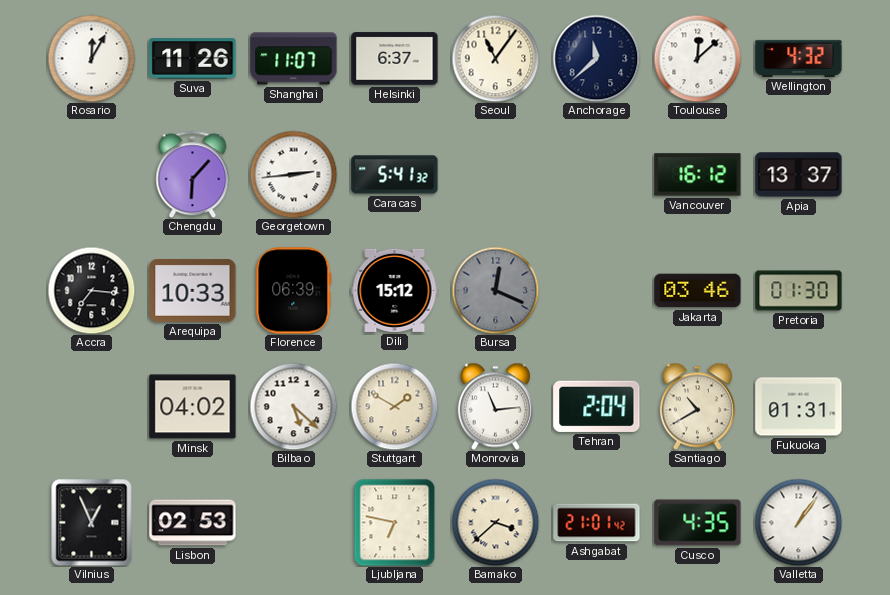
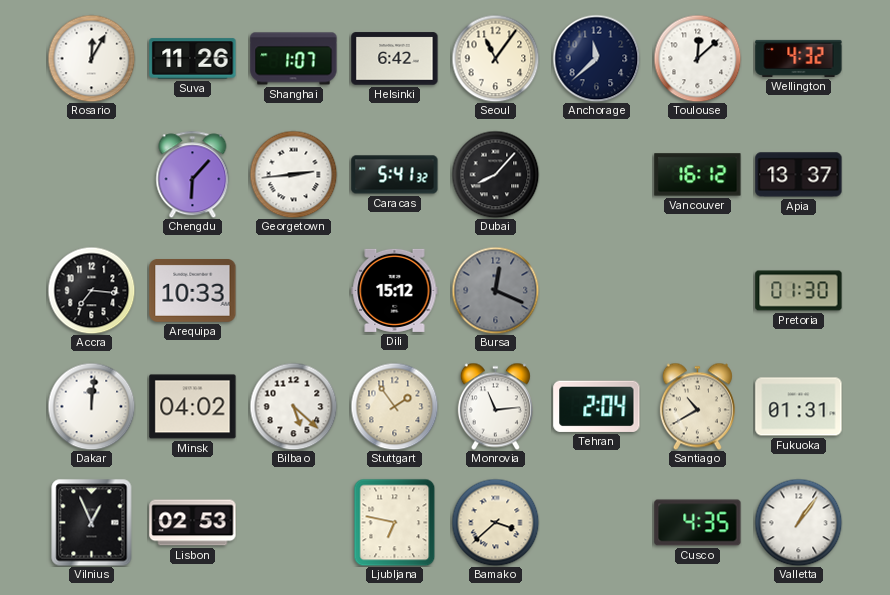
Shanghai: 11:07 -> 1:07 (294, 59)
Helsinki: 6:37 -> 6:42 (395, 59)
Dubai: none -> 8:07 (495, 174)
Florence: 06:39 -> none (294, 291)
Jakarta: 03:46 -> none (698, 291)
Dakar: none -> 12:01 (91, 406)
Stuttgart: 1:50 -> 1:54 (394, 406)
Ashgabat: 21:01 -> none (597, 523)
